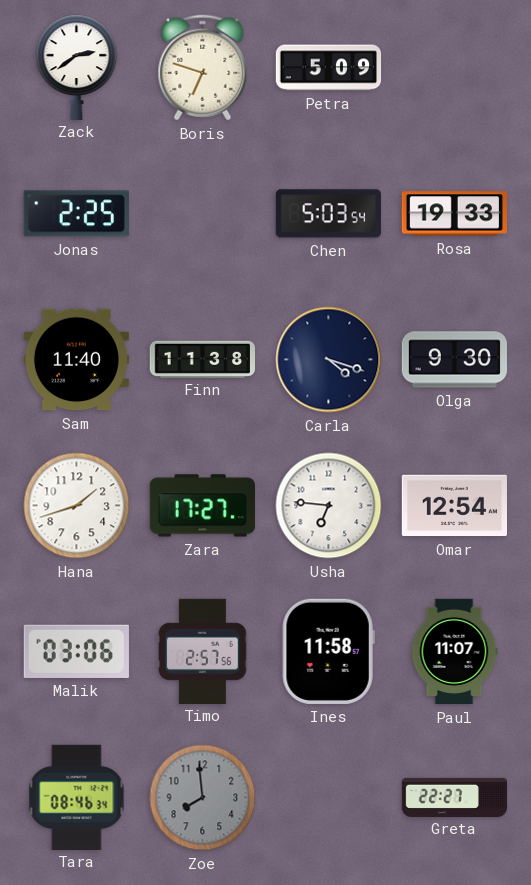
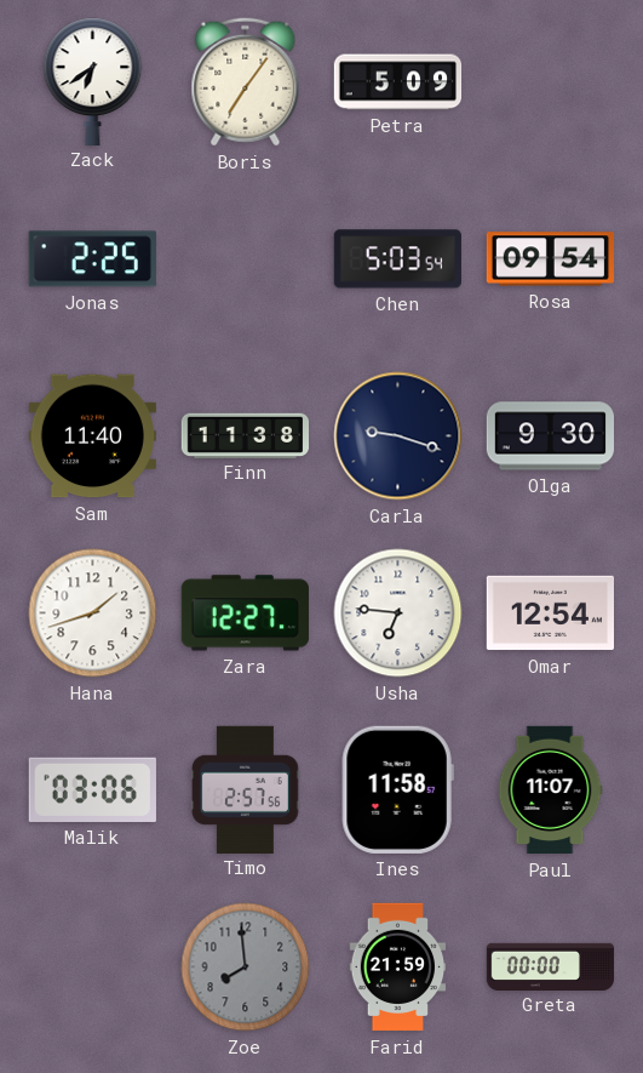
Zack: 2:39 -> 6:39 (93, 81)
Boris: 6:48 -> 7:06 (246, 82)
Rosa: 19:33 -> 09:54 (550, 259)
Carla: 4:18 -> 9:18 (398, 436)
Zara: 17:27 -> 12:27 (245, 613)
Tara: 08:46 -> none (77, 797)
Farid: none -> 21:59 (398, 968)
Greta: 22:27 -> 00:00 (551, 966)
